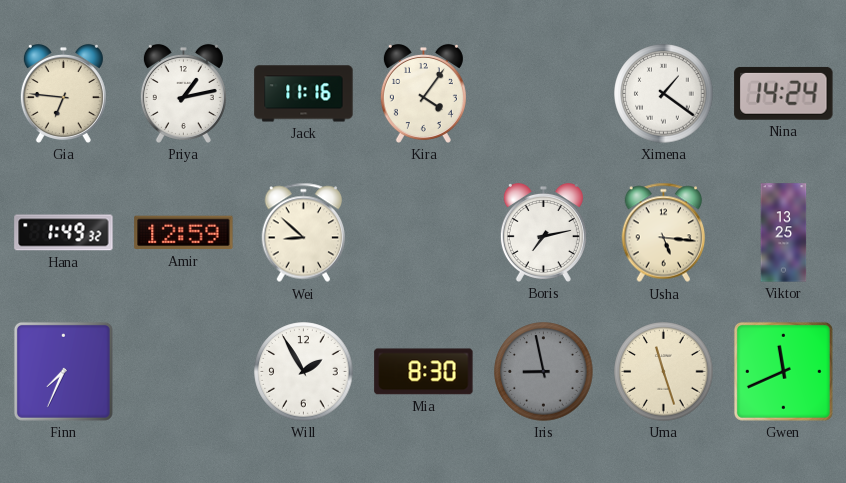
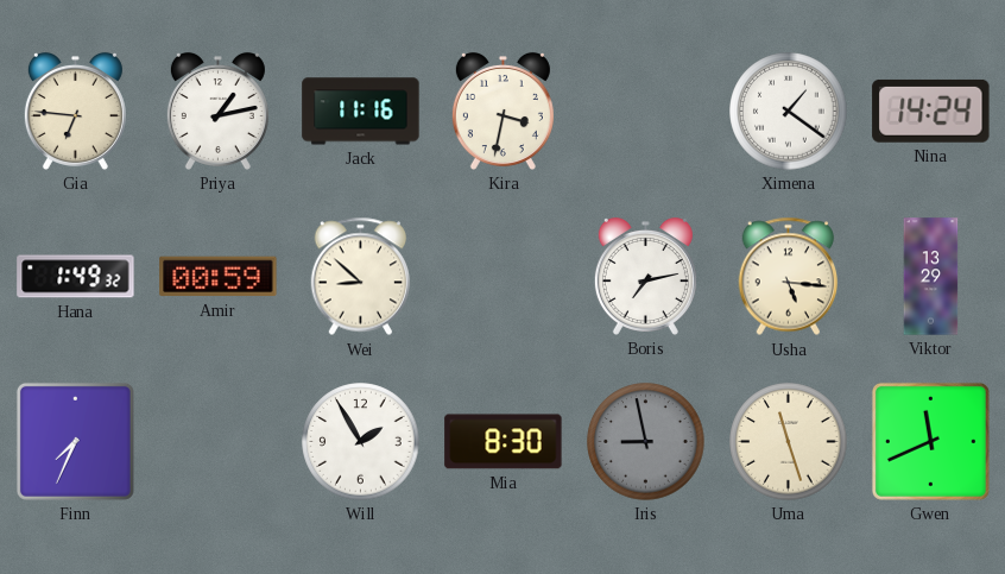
Kira: 4:06 -> 3:32 (502, 111)
Amir: 12:59 -> 00:59 (219, 277)
Viktor: 13:25 -> 13:29 (931, 277)
